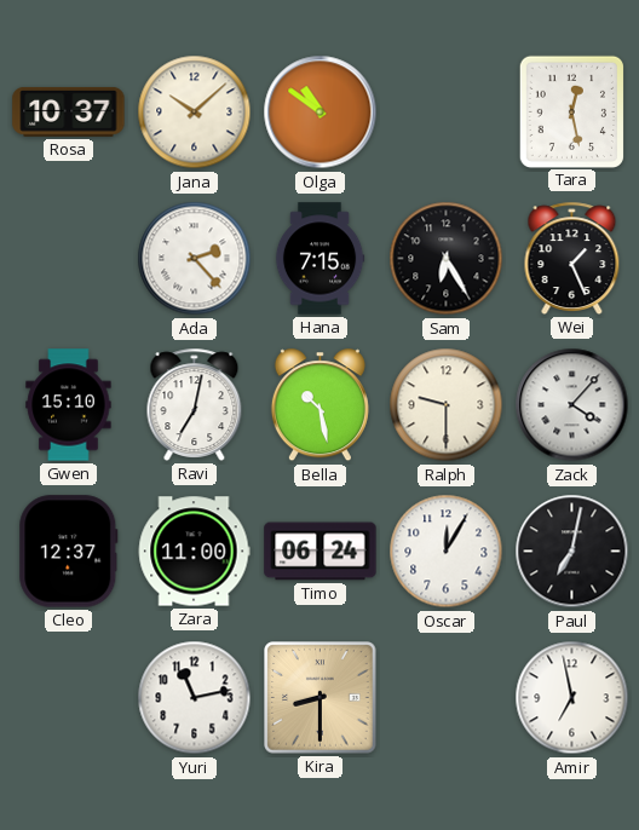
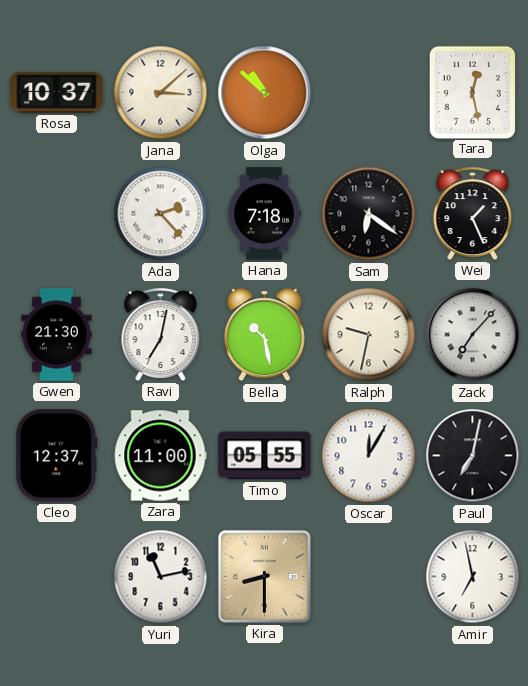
Jana: 10:08 -> 3:08 (161, 93)
Olga: 10:51 -> 10:52 (265, 93)
Hana: 7:15 -> 7:18 (264, 214)
Sam: 6:25 -> 6:21 (369, 214)
Gwen: 15:10 -> 21:30 (57, 335)
Ralph: 9:30 -> 9:32 (369, 335)
Zack: 4:07 -> 7:07 (473, 335)
Timo: 06:24 -> 05:55 (265, 456)
